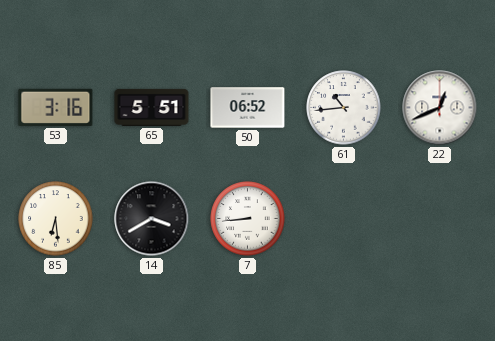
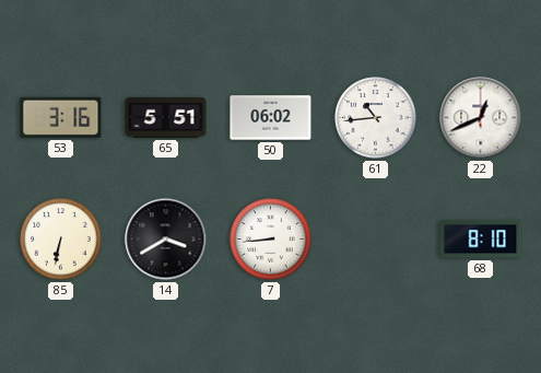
50: 06:52 -> 06:02 (271, 118)
85: 6:29 -> 6:32 (61, 240)
68: none -> 8:10 (481, 240)
